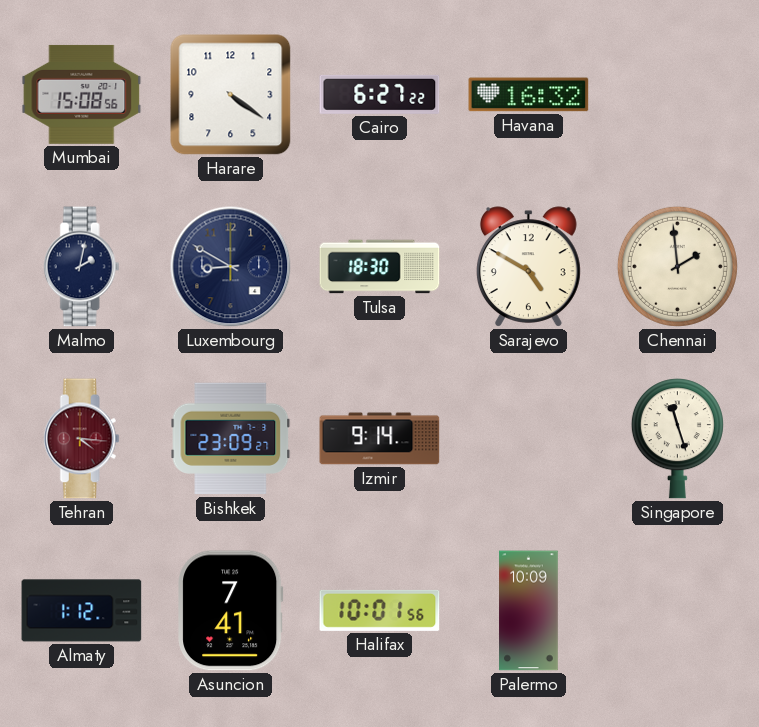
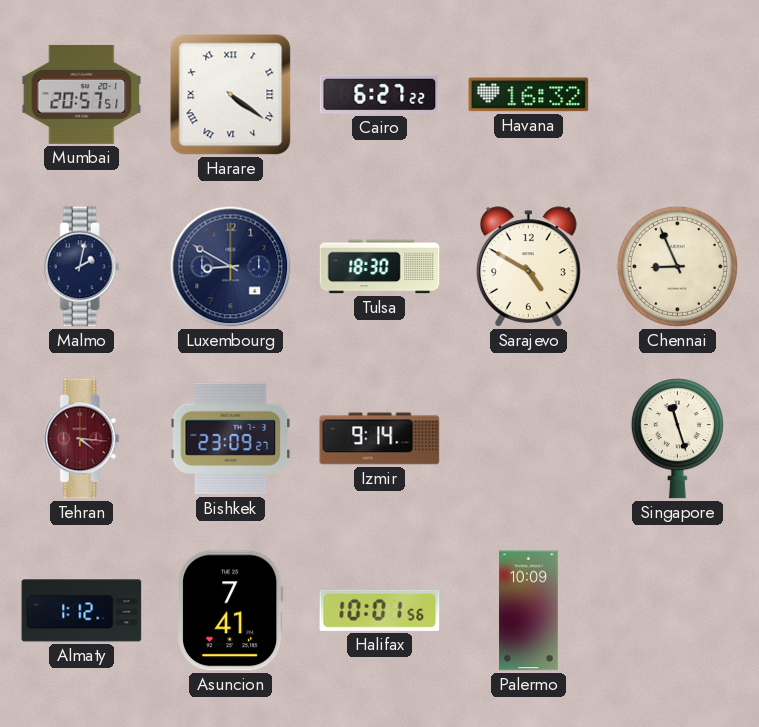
Mumbai: 15:08 -> 20:57 (82, 94)
Harare numerals: Arabic -> Roman (231, 95)
Chennai: 1:59 -> 8:56 (677, 266)
